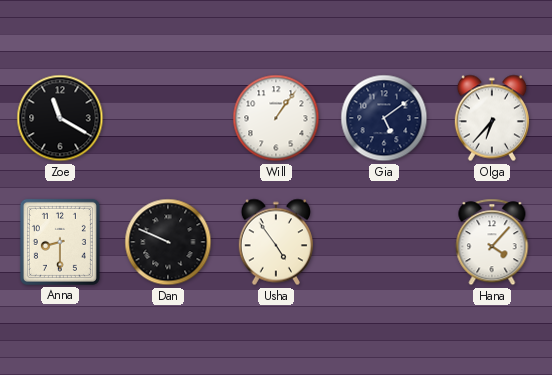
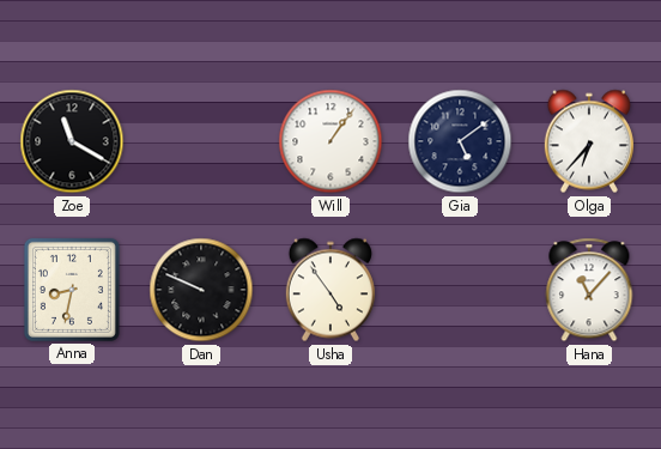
Anna: 8:30 -> 8:32 (72, 290)
Hana: 4:07 -> 11:07 (589, 290)
